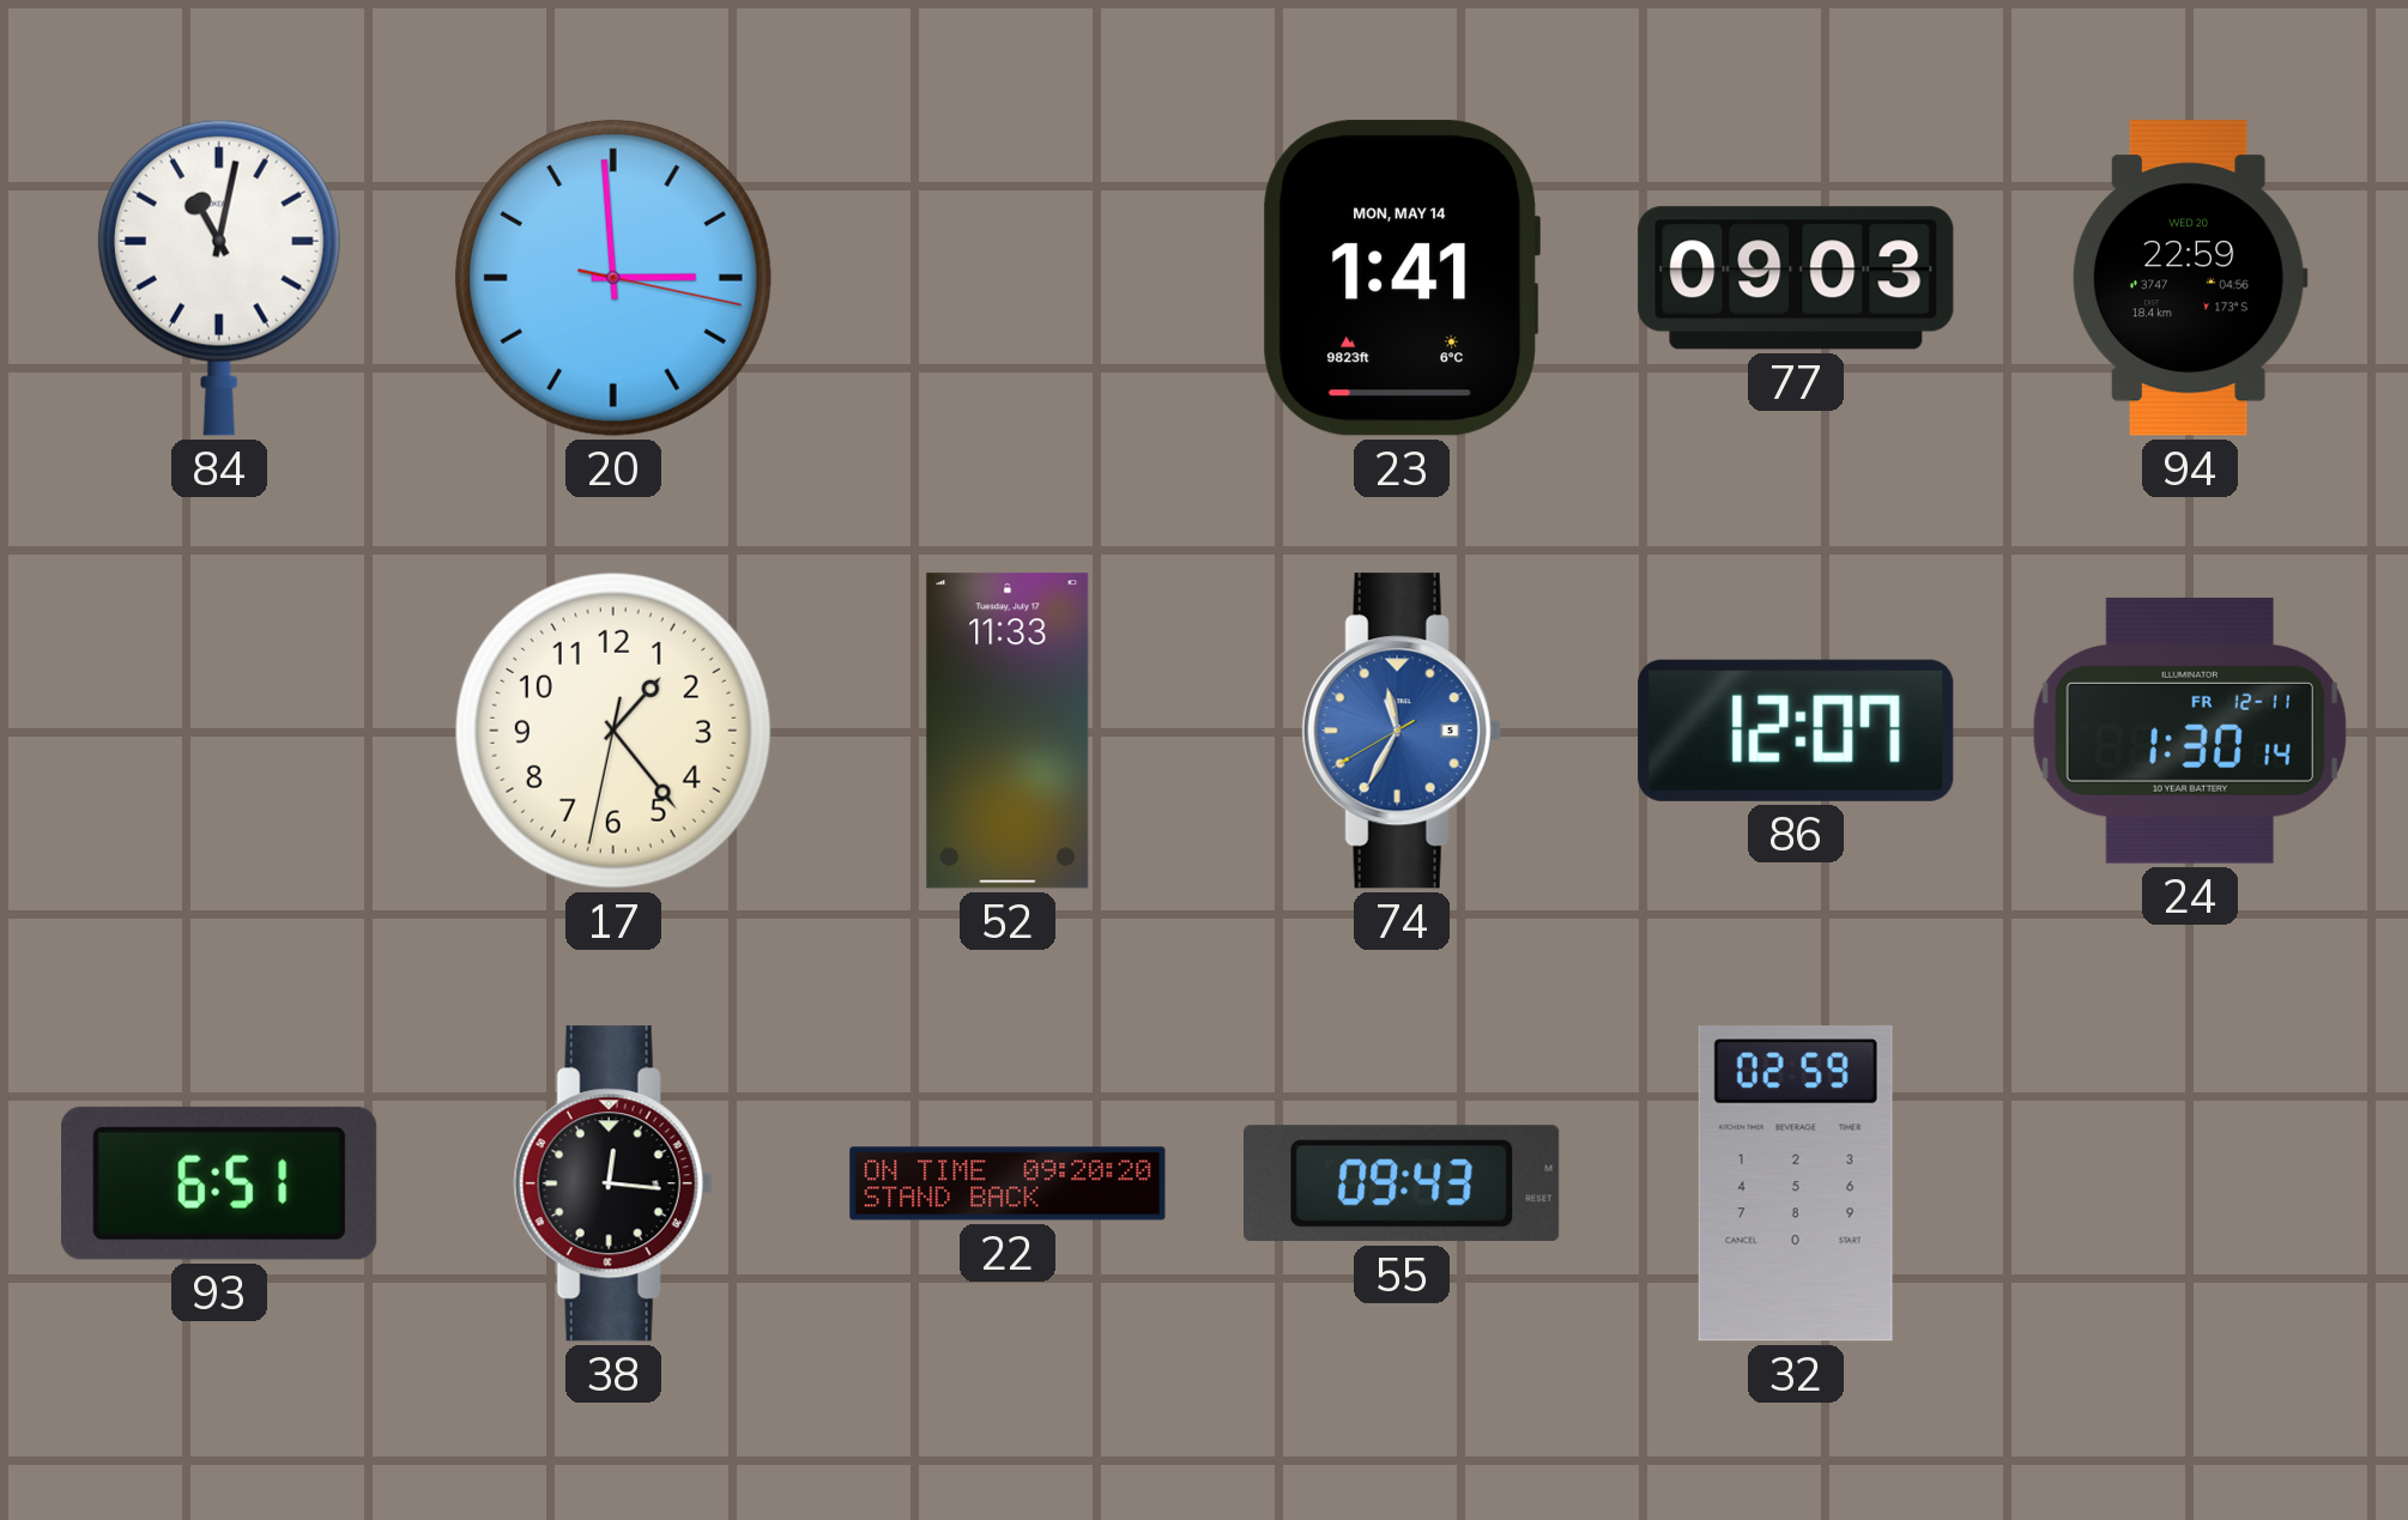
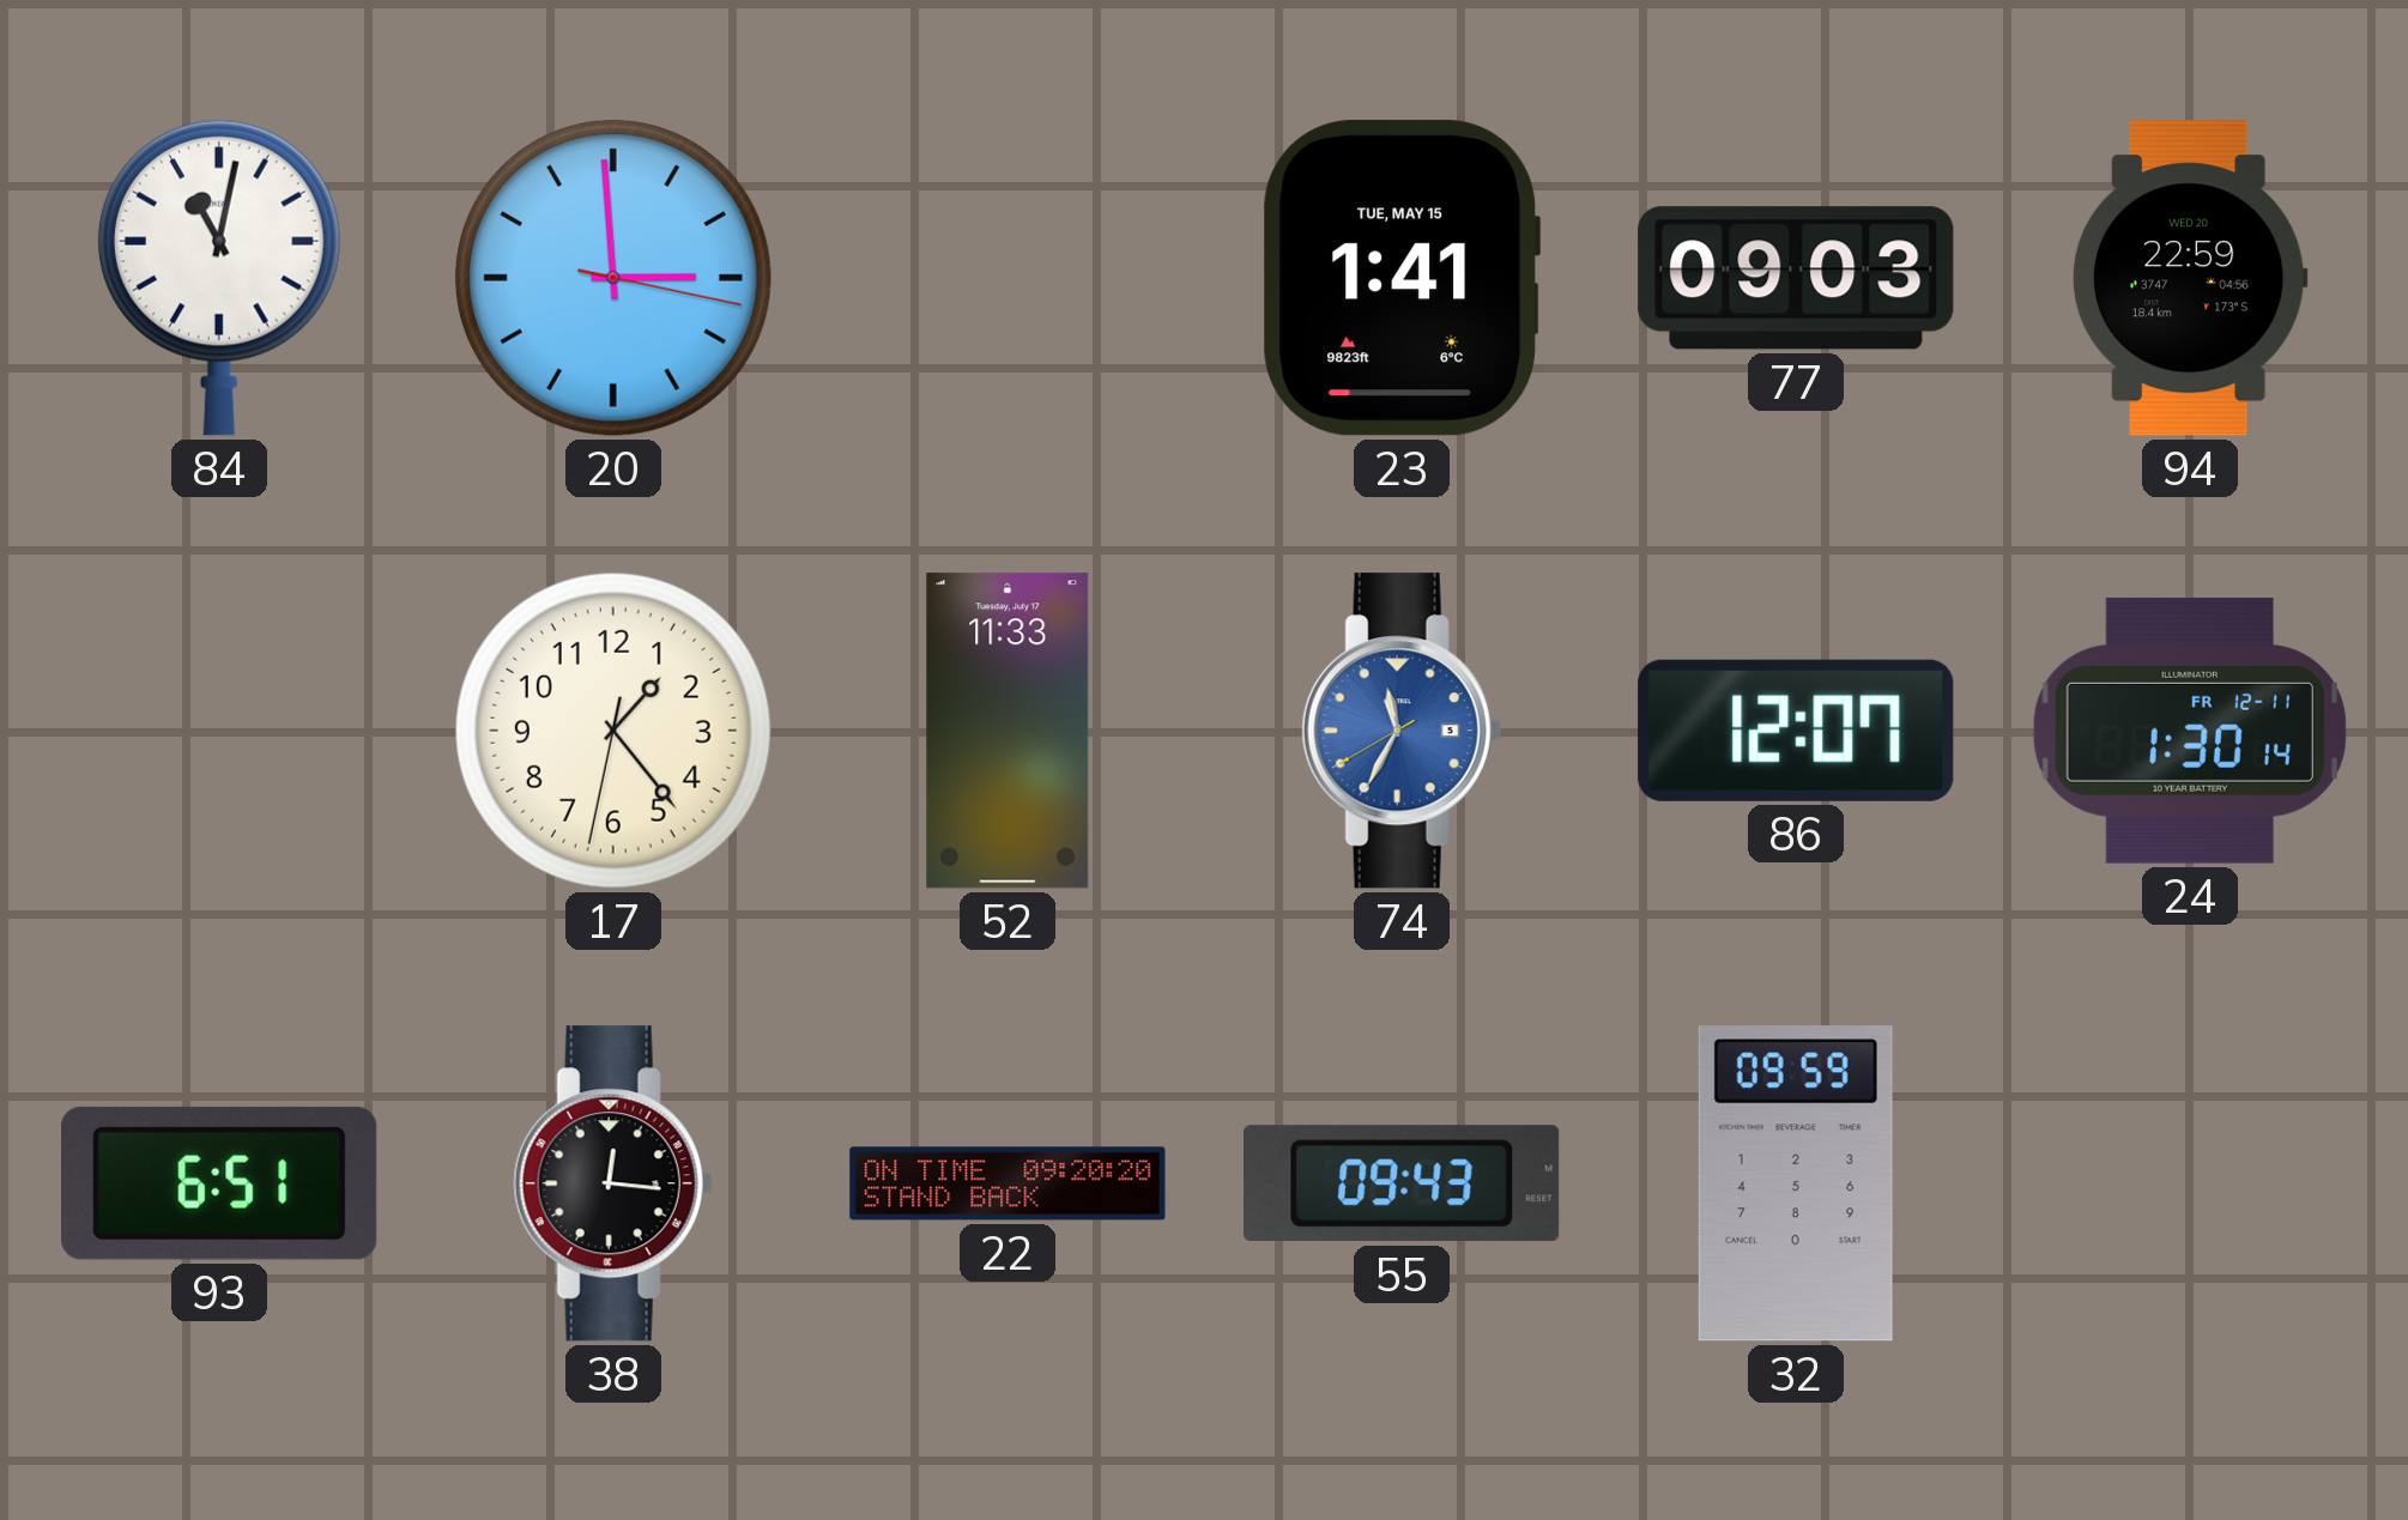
23 date: MON, MAY 14 -> TUE, MAY 15 (1400, 278)
32: 02:59 -> 09:59 (1796, 1183)
